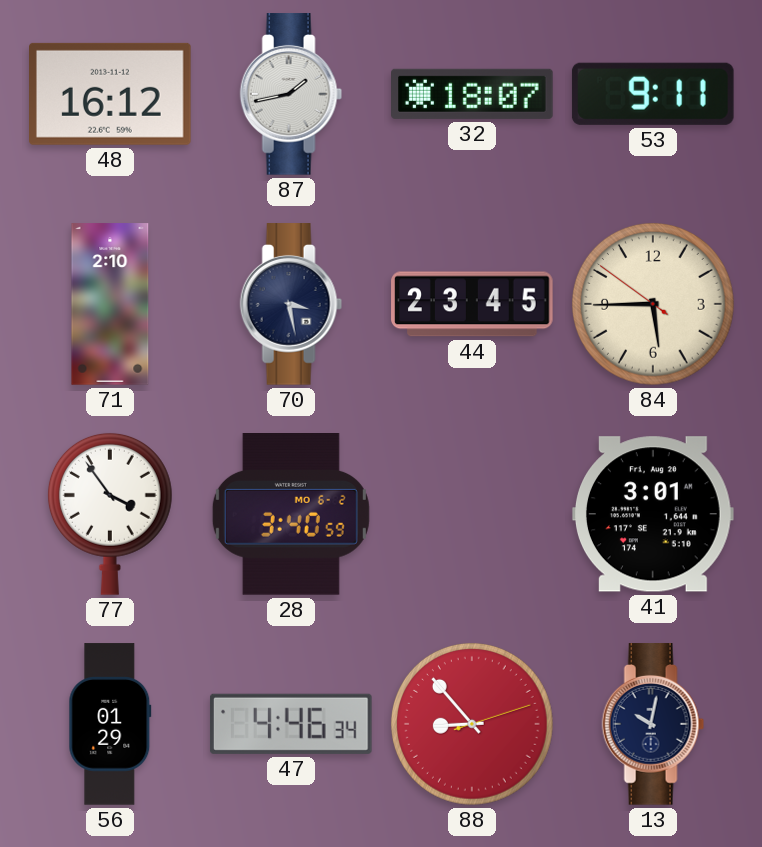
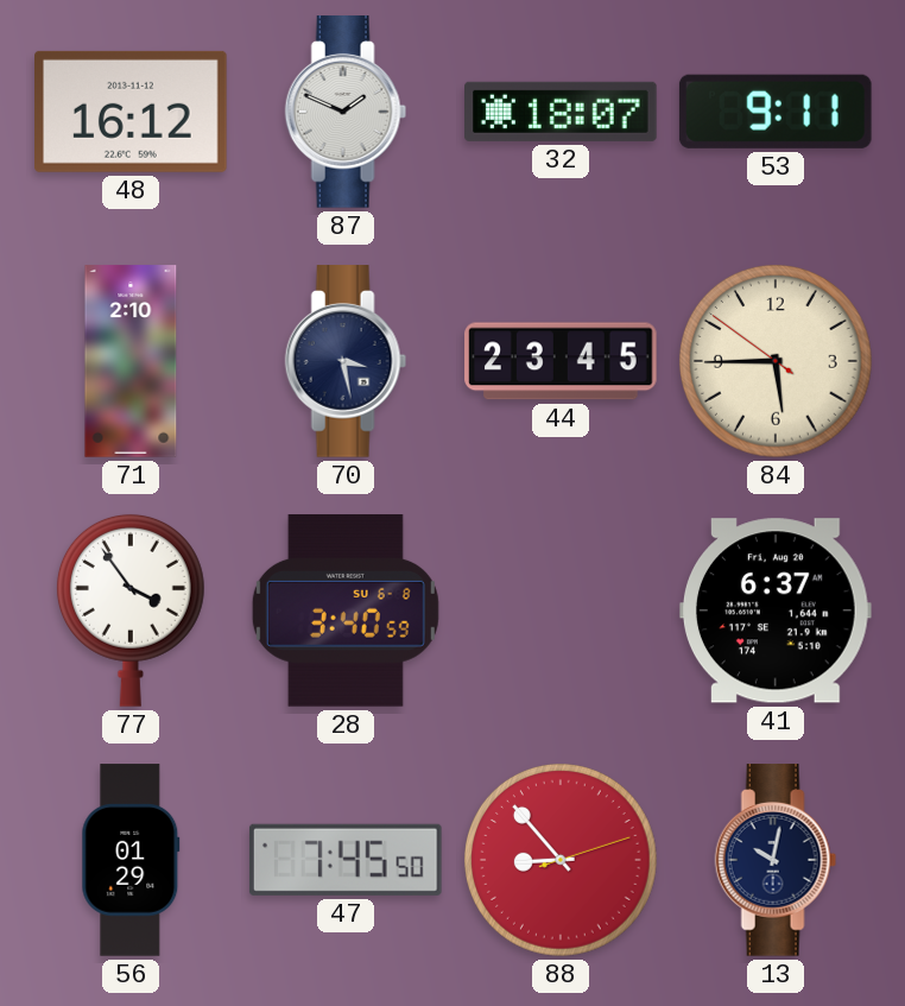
87: 1:43 -> 1:49 (346, 112)
28 date: MO 6-2 -> SU 6-8 (346, 612)
41: 3:01 -> 6:37 (776, 610)
47: 4:46 -> 7:45 (346, 860)
